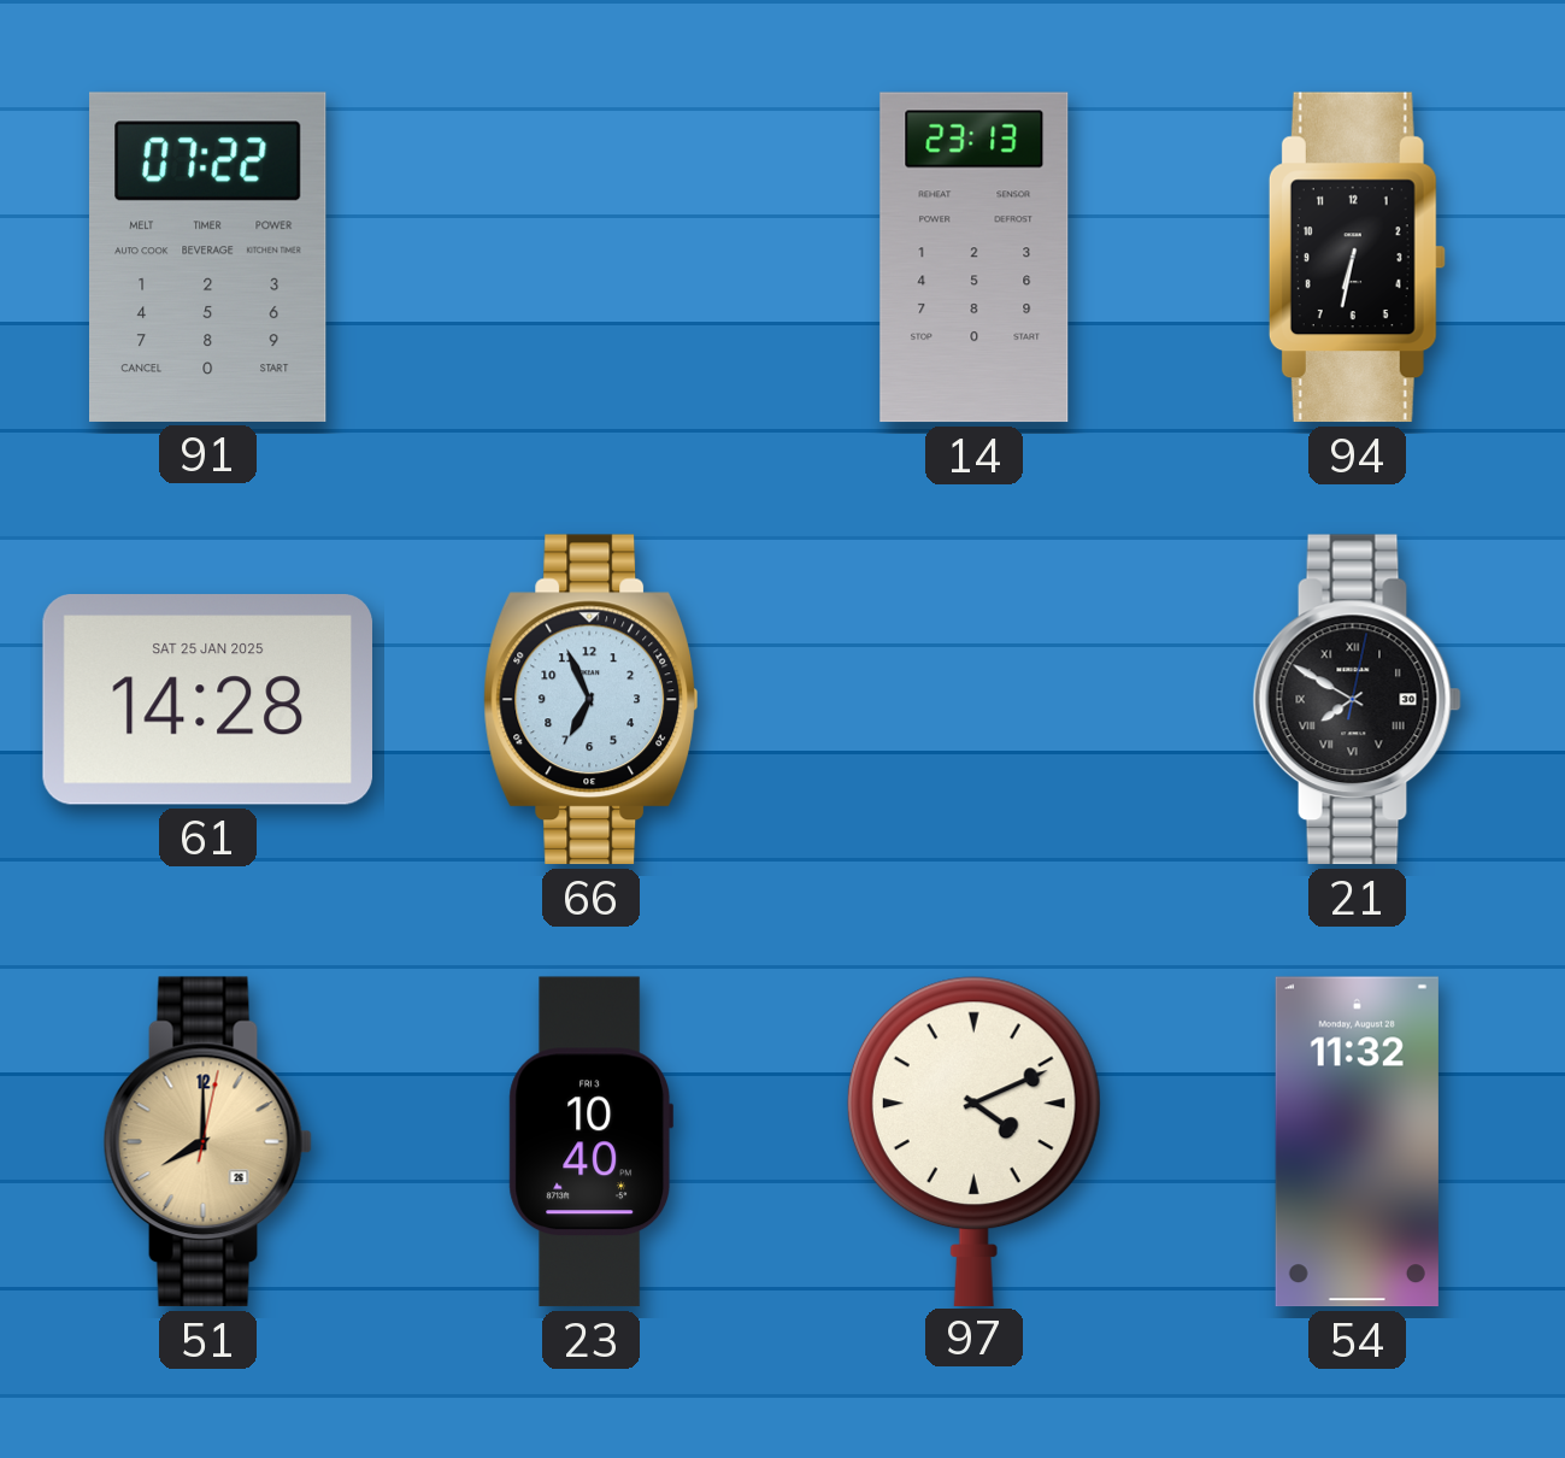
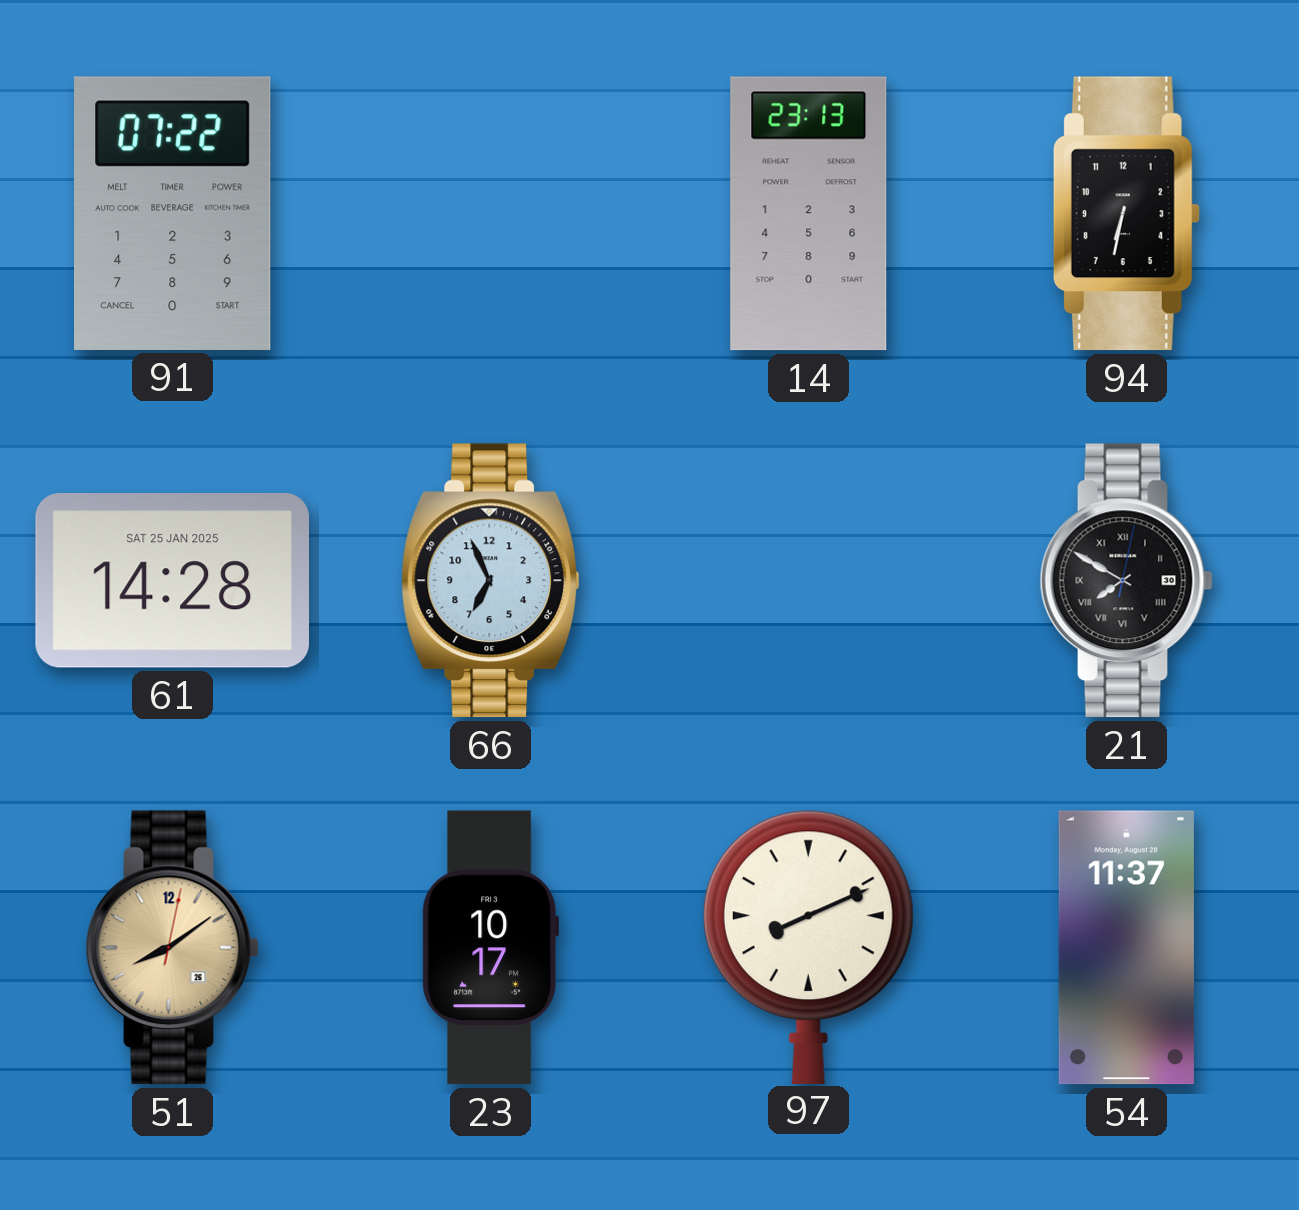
51: 8:00 -> 8:09 (172, 948)
23: 10:40 -> 10:17 (490, 948)
97: 4:11 -> 8:11 (808, 947)
54: 11:32 -> 11:37 (1126, 948)
